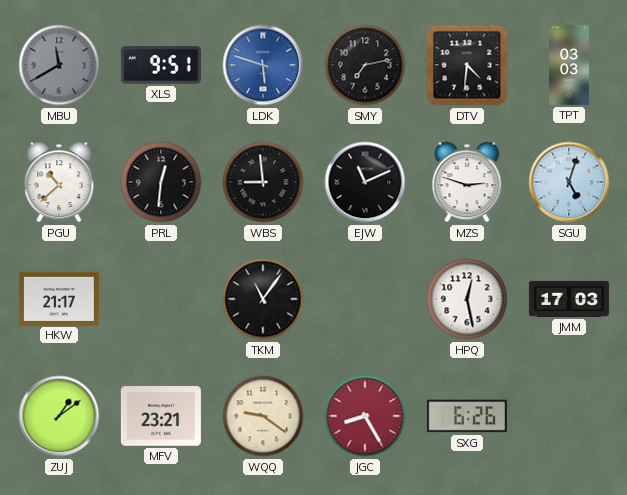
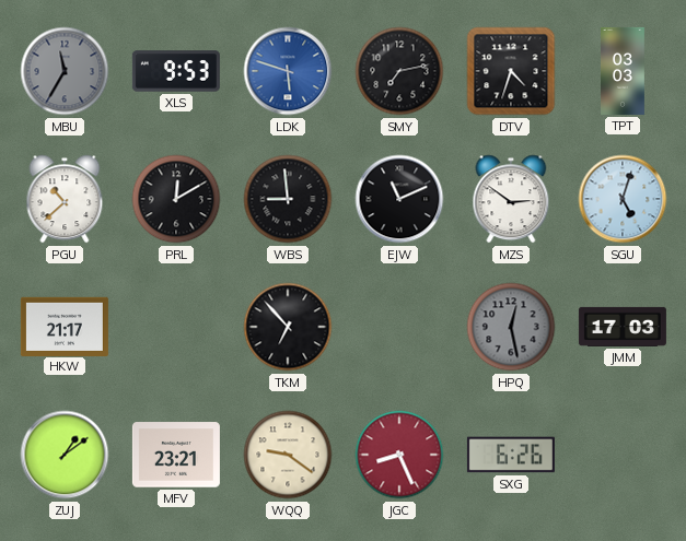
MBU: 11:40 -> 11:35 (65, 71)
XLS: 9:51 -> 9:53 (176, 71)
DTV: 4:31 -> 4:33 (511, 71)
PRL: 12:31 -> 12:10 (176, 199)
MZS: 2:48 -> 2:51 (511, 199)
TKM: 11:06 -> 6:53 (288, 327)
HPQ dial: white -> grey (511, 327)
JGC: 8:25 -> 8:26 (399, 455)
